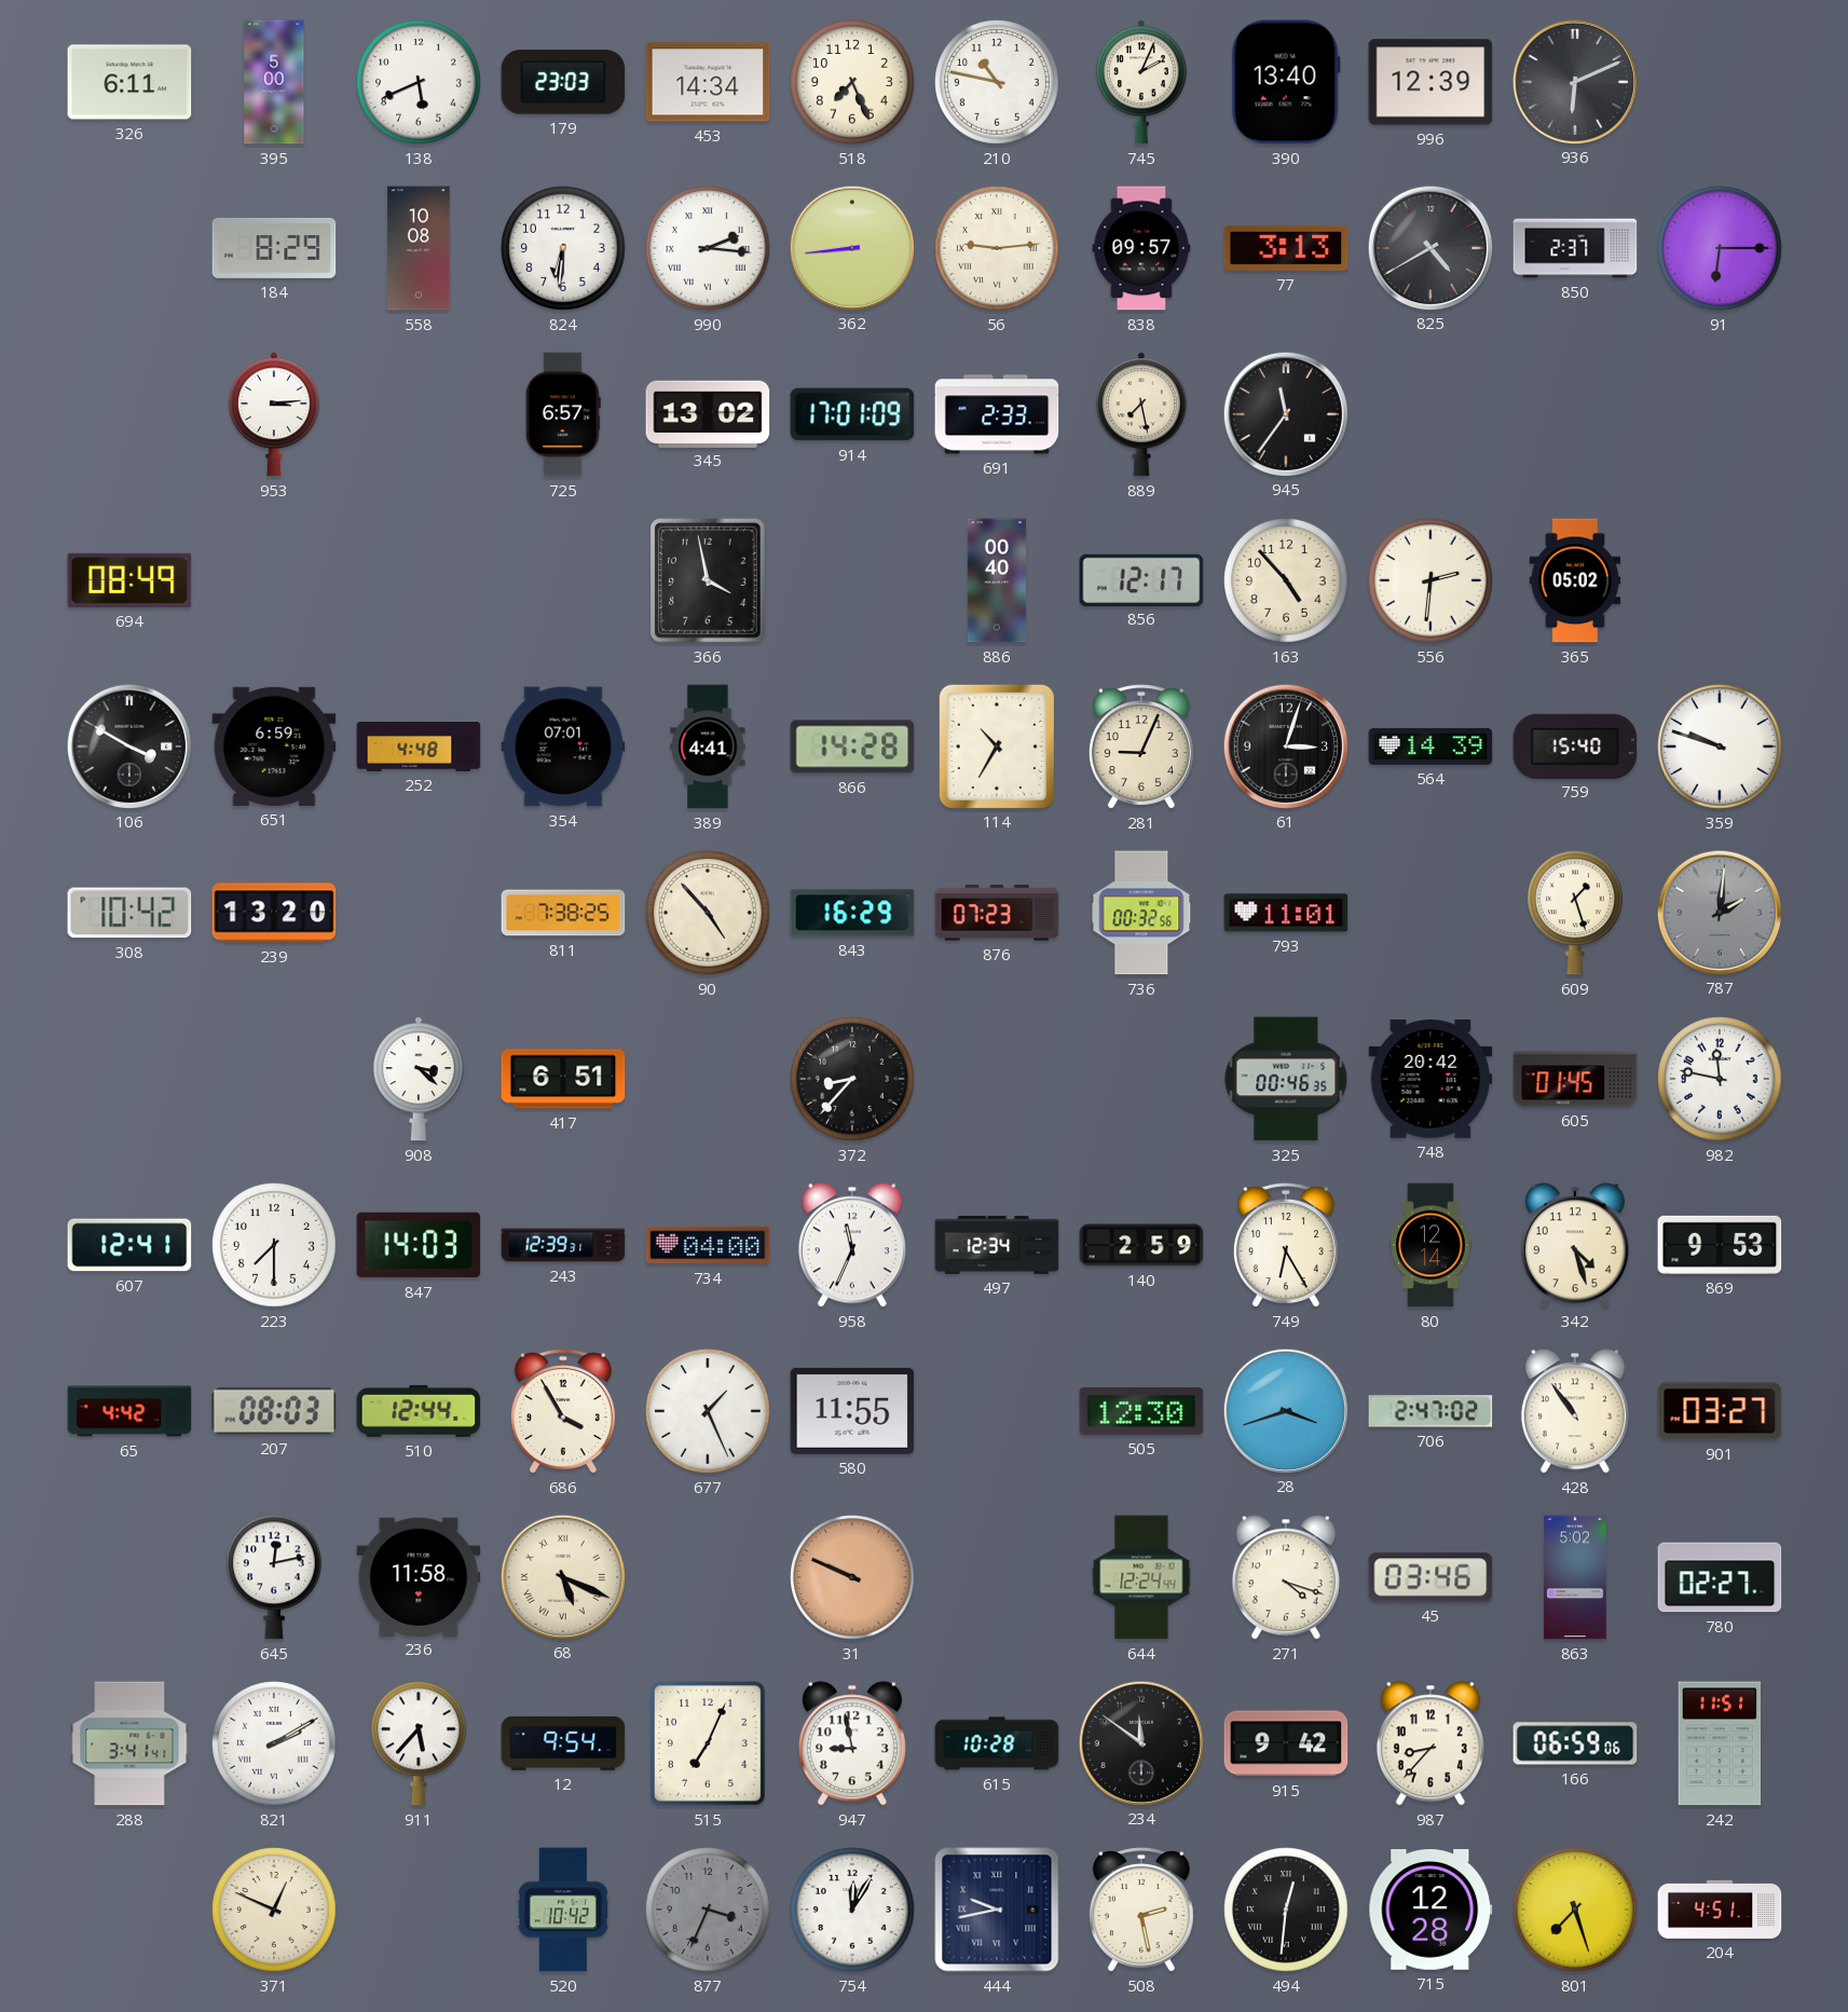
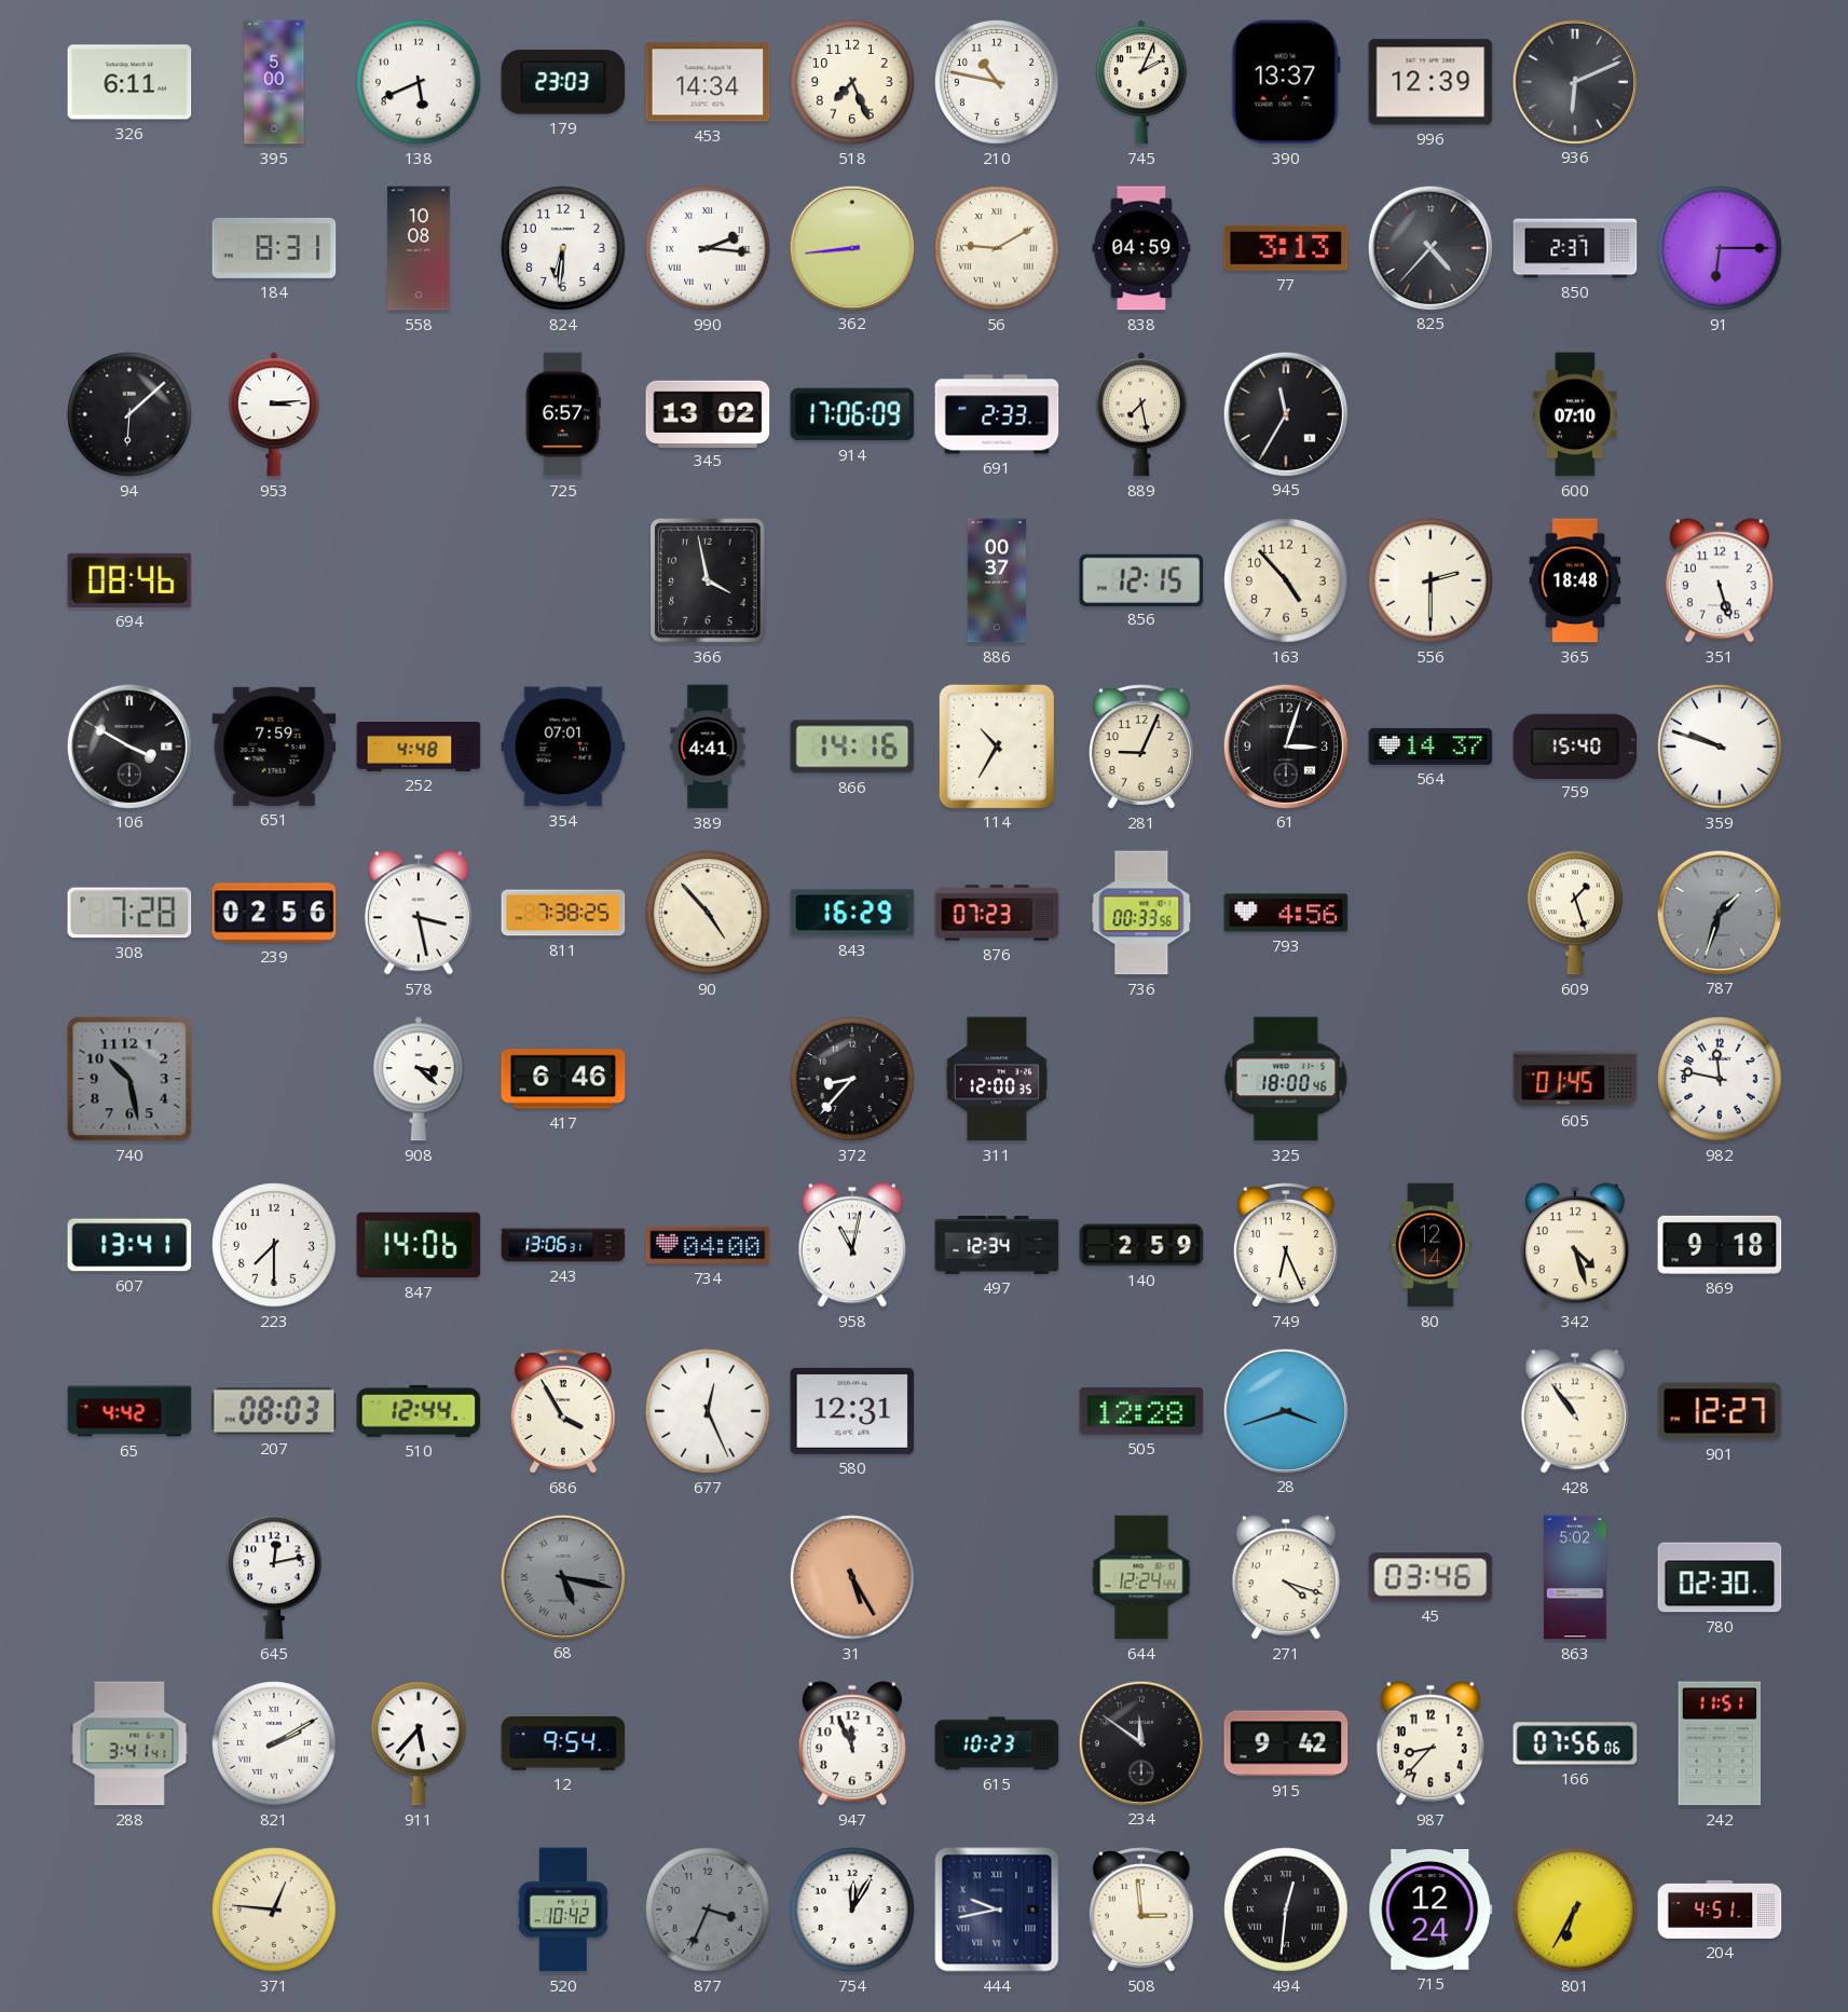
390: 13:40 -> 13:37 (1286, 82)
184: 8:29 -> 8:31 (274, 248)
56: 9:14 -> 9:10 (997, 248)
838: 09:57 -> 04:59 (1141, 248)
825: 4:40 -> 4:37 (1429, 247)
94: none -> 6:08 (129, 414)
914: 17:01 -> 17:06 (852, 414)
945: 11:36 -> 11:35 (1285, 413)
600: none -> 07:10 (1575, 414)
694: 08:49 -> 08:46 (129, 580)
886: 00:40 -> 00:37 (997, 580)
856: 12:17 -> 12:15 (1141, 579)
556: 2:31 -> 2:30 (1431, 580)
365: 05:02 -> 18:48 (1575, 580)
351: none -> 5:27 (1720, 580)
651: 6:59 -> 7:59 (274, 747)
866: 14:28 -> 14:16 (852, 747)
564: 14:39 -> 14:37 (1431, 747)
308: 10:42 -> 7:28 (129, 913)
239: 13:20 -> 02:56 (274, 913)
578: none -> 3:28 (419, 913)
736: 00:32 -> 00:33 (1141, 913)
793: 11:01 -> 4:56 (1286, 913)
787: 2:01 -> 1:33 (1719, 912)
740: none -> 10:28 (129, 1079)
417: 6:51 -> 6:46 (563, 1079)
311: none -> 12:00 (997, 1079)
325: 00:46 -> 18:00 (1286, 1079)
748: 20:42 -> none (1431, 1080)
607: 12:41 -> 13:41 (129, 1245)
847: 14:03 -> 14:06 (419, 1245)
243: 12:39 -> 13:06 (563, 1245)
958: 11:34 -> 11:02 (852, 1245)
749: 6:25 -> 6:26 (1286, 1245)
869: 9:53 -> 9:18 (1720, 1245)
677: 1:26 -> 12:26 (708, 1411)
580: 11:55 -> 12:31 (852, 1411)
505: 12:30 -> 12:28 (1141, 1411)
706: 2:47 -> none (1431, 1411)
901: 03:27 -> 12:27 (1720, 1411)
236: 11:58 -> none (419, 1576)
68: 5:19 -> 5:17 (562, 1576)
68 dial: cream -> grey (562, 1576)
31: 9:49 -> 5:25 (852, 1577)
780: 02:27 -> 02:30 (1720, 1577)
515: 7:04 -> none (709, 1744)
947: 8:58 -> 11:56 (852, 1743)
615: 10:28 -> 10:23 (997, 1743)
166: 06:59 -> 07:56 (1575, 1743)
371: 12:49 -> 12:46 (274, 1910)
508: 2:28 -> 2:59 (1141, 1910)
715: 12:28 -> 12:24 (1431, 1910)
801: 7:27 -> 6:35 (1575, 1910)
